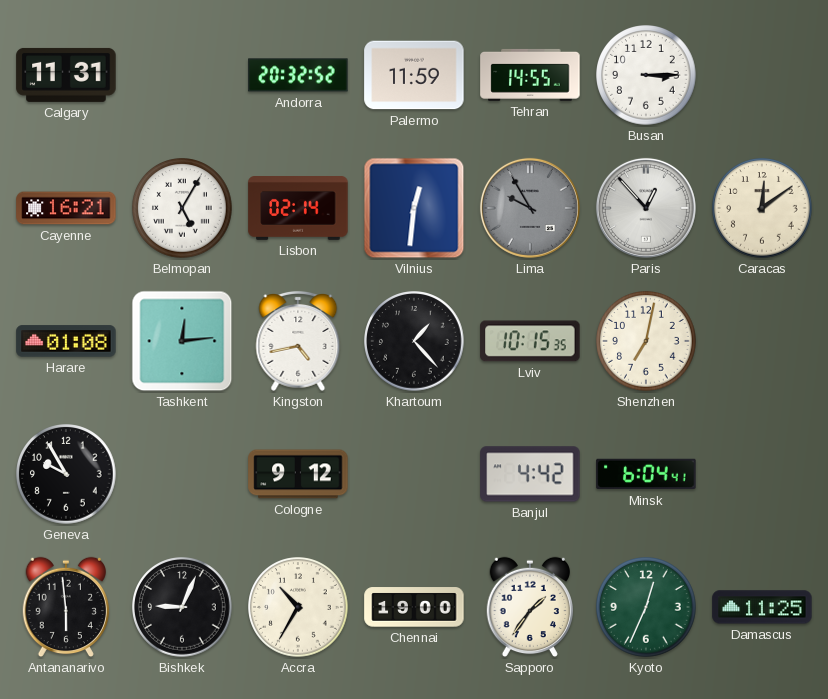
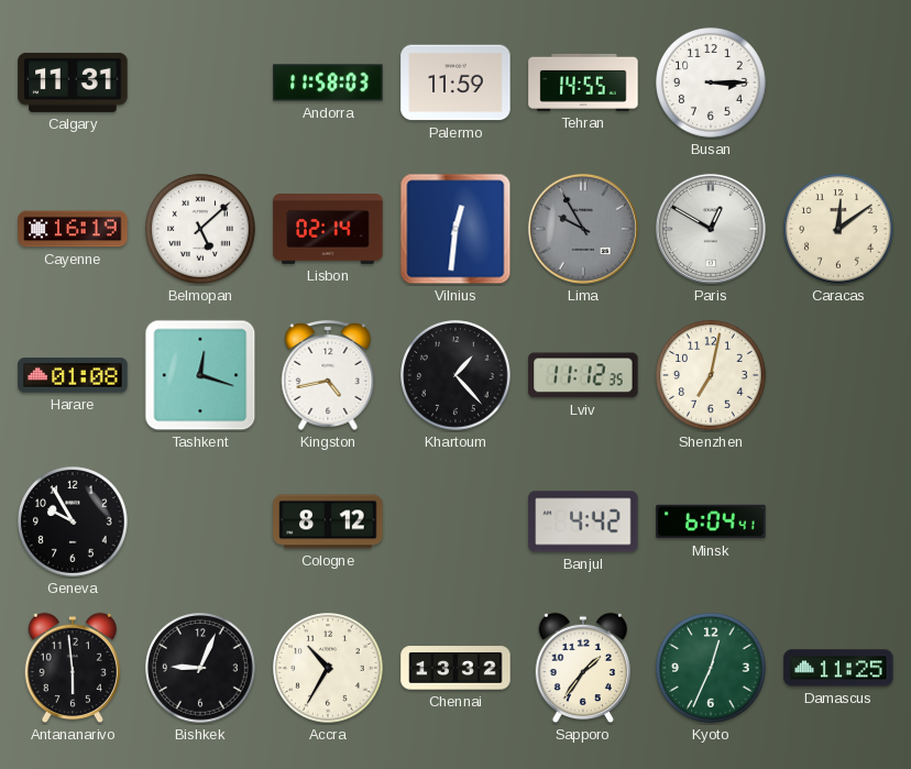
Andorra: 20:32 -> 11:58 (328, 83)
Cayenne: 16:21 -> 16:19 (73, 229)
Belmopan: 5:05 -> 5:08 (200, 229)
Paris: 12:53 -> 12:50 (711, 229)
Tashkent: 12:14 -> 12:18 (200, 375)
Lviv: 10:15 -> 11:12 (583, 375)
Cologne: 9:12 -> 8:12 (328, 521)
Chennai: 19:00 -> 13:32 (455, 668)
